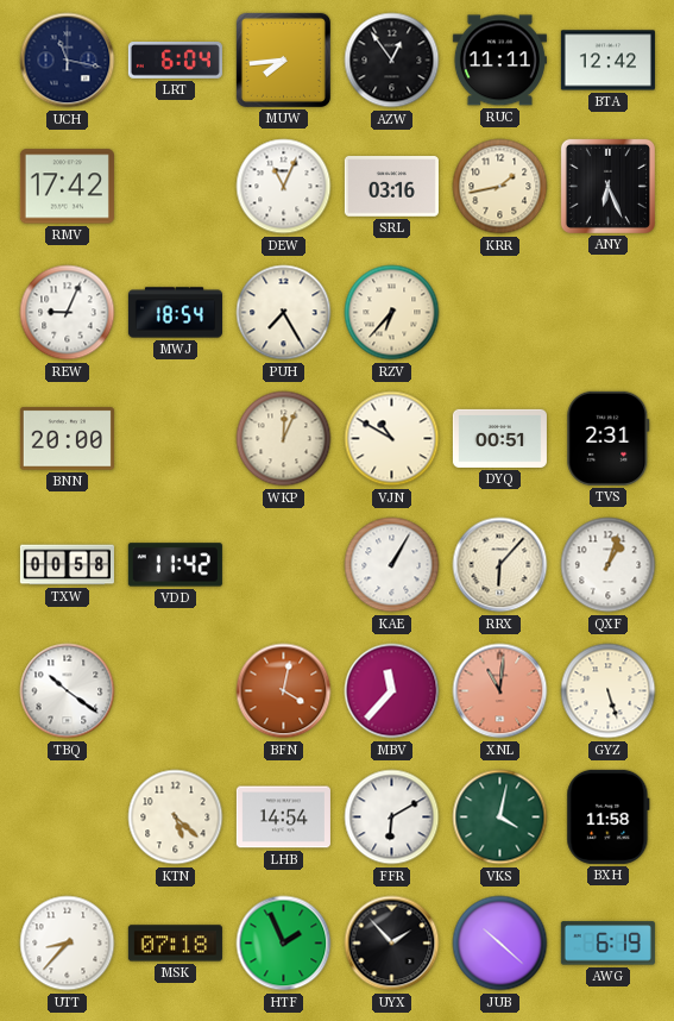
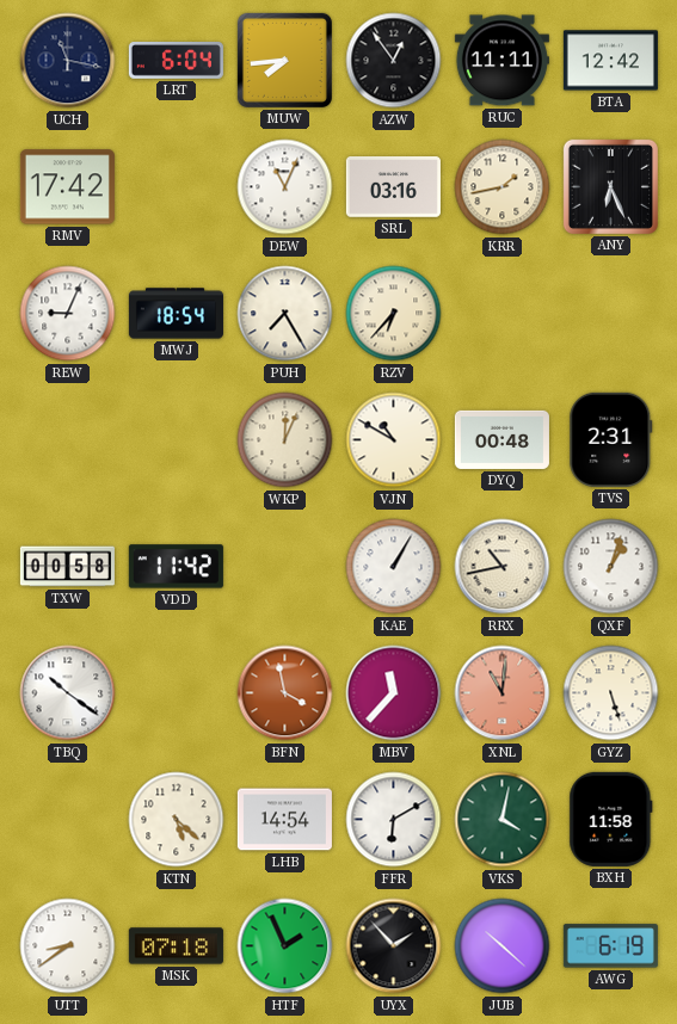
BNN: 20:00 -> none (67, 439)
DYQ: 00:51 -> 00:48 (501, 439)
RRX: 6:07 -> 10:43 (503, 567)
BFN: 4:02 -> 3:58 (285, 693)
UTT: 8:37 -> 8:39 (68, 946)
